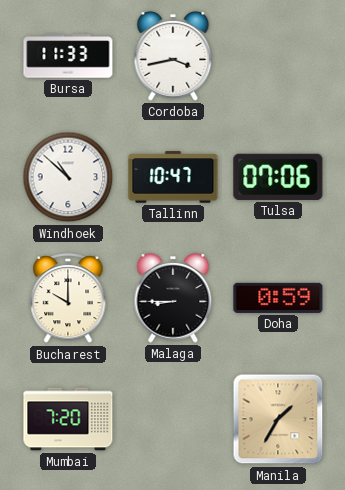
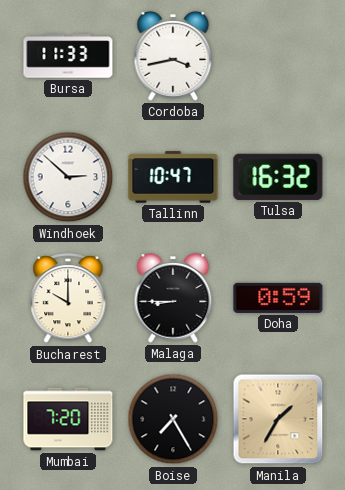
Windhoek: 10:52 -> 2:52 (68, 177)
Tulsa: 07:06 -> 16:32 (278, 177)
Boise: none -> 7:25 (173, 419)
